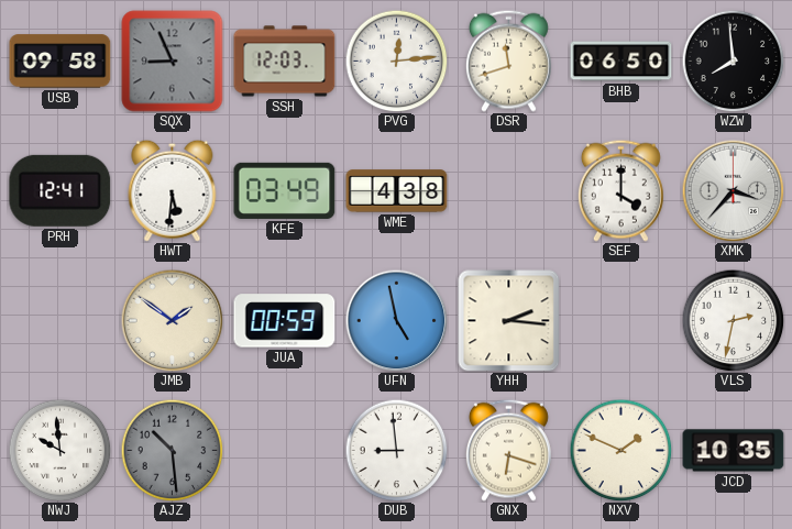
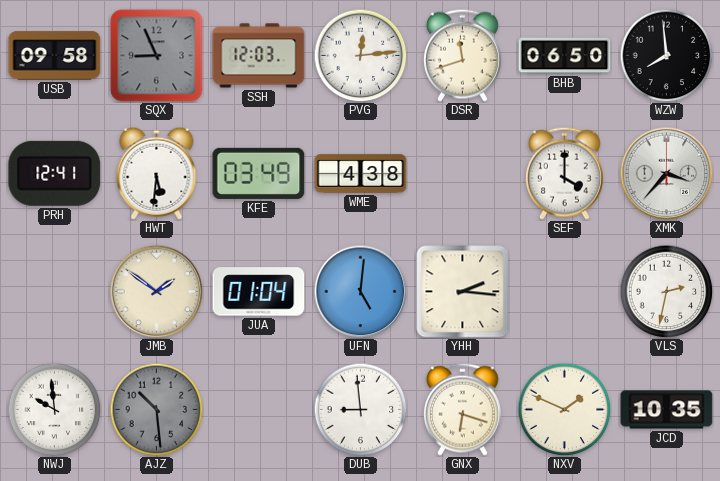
JUA: 00:59 -> 01:04 (259, 292)
UFN: 4:58 -> 5:01 (360, 291)
